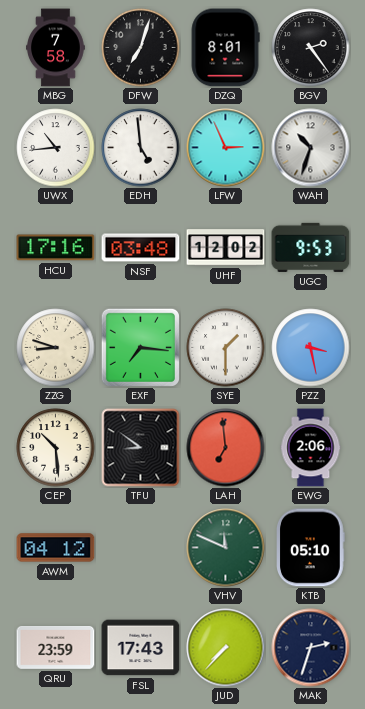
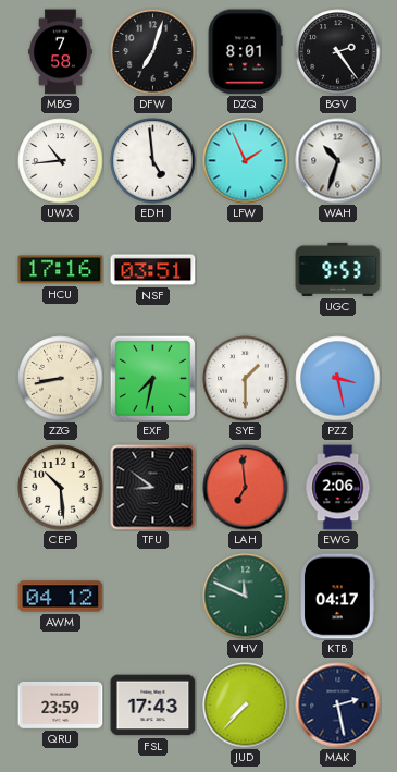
LFW: 2:56 -> 1:56 (246, 161)
NSF: 03:48 -> 03:51 (153, 270)
UHF: 12:02 -> none (226, 248)
ZZG: 8:48 -> 8:43 (61, 379)
EXF: 7:16 -> 7:32 (152, 378)
KTB: 05:10 -> 04:17 (338, 597)
MAK: 2:33 -> 2:28 (338, 706)
